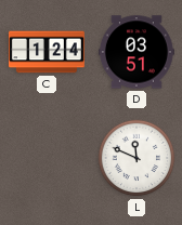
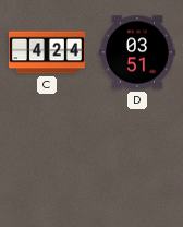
C: 1:24 -> 4:24 (47, 52)
L: 11:49 -> none (136, 158)
